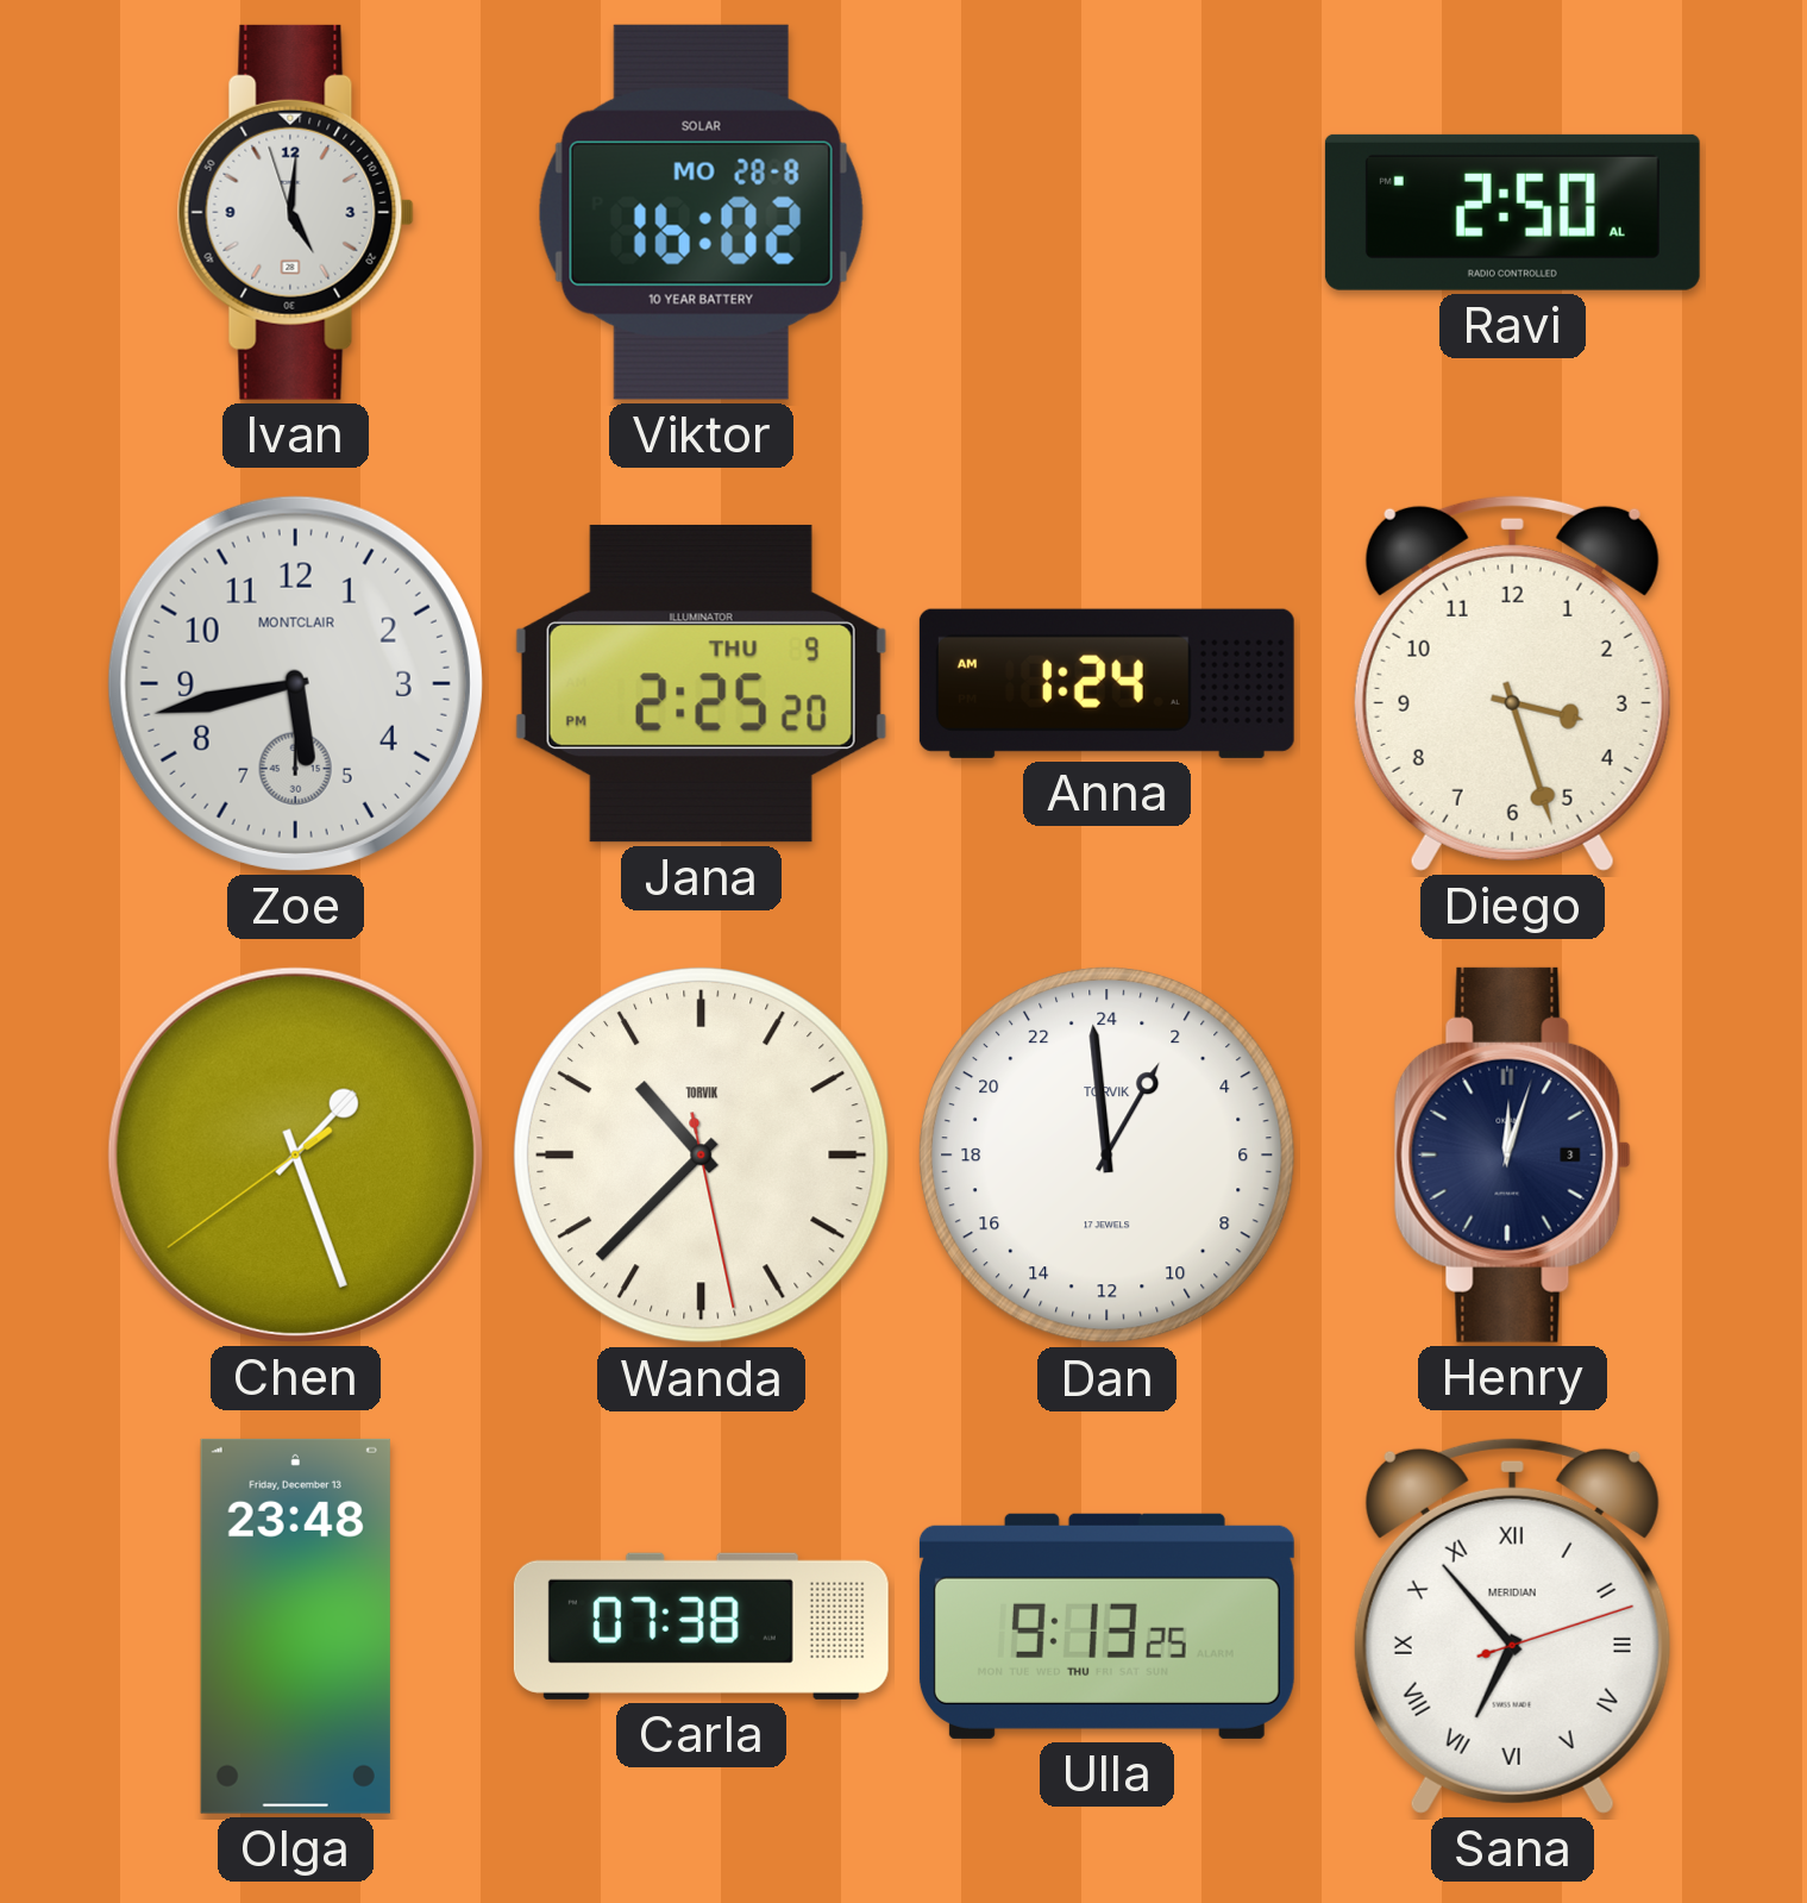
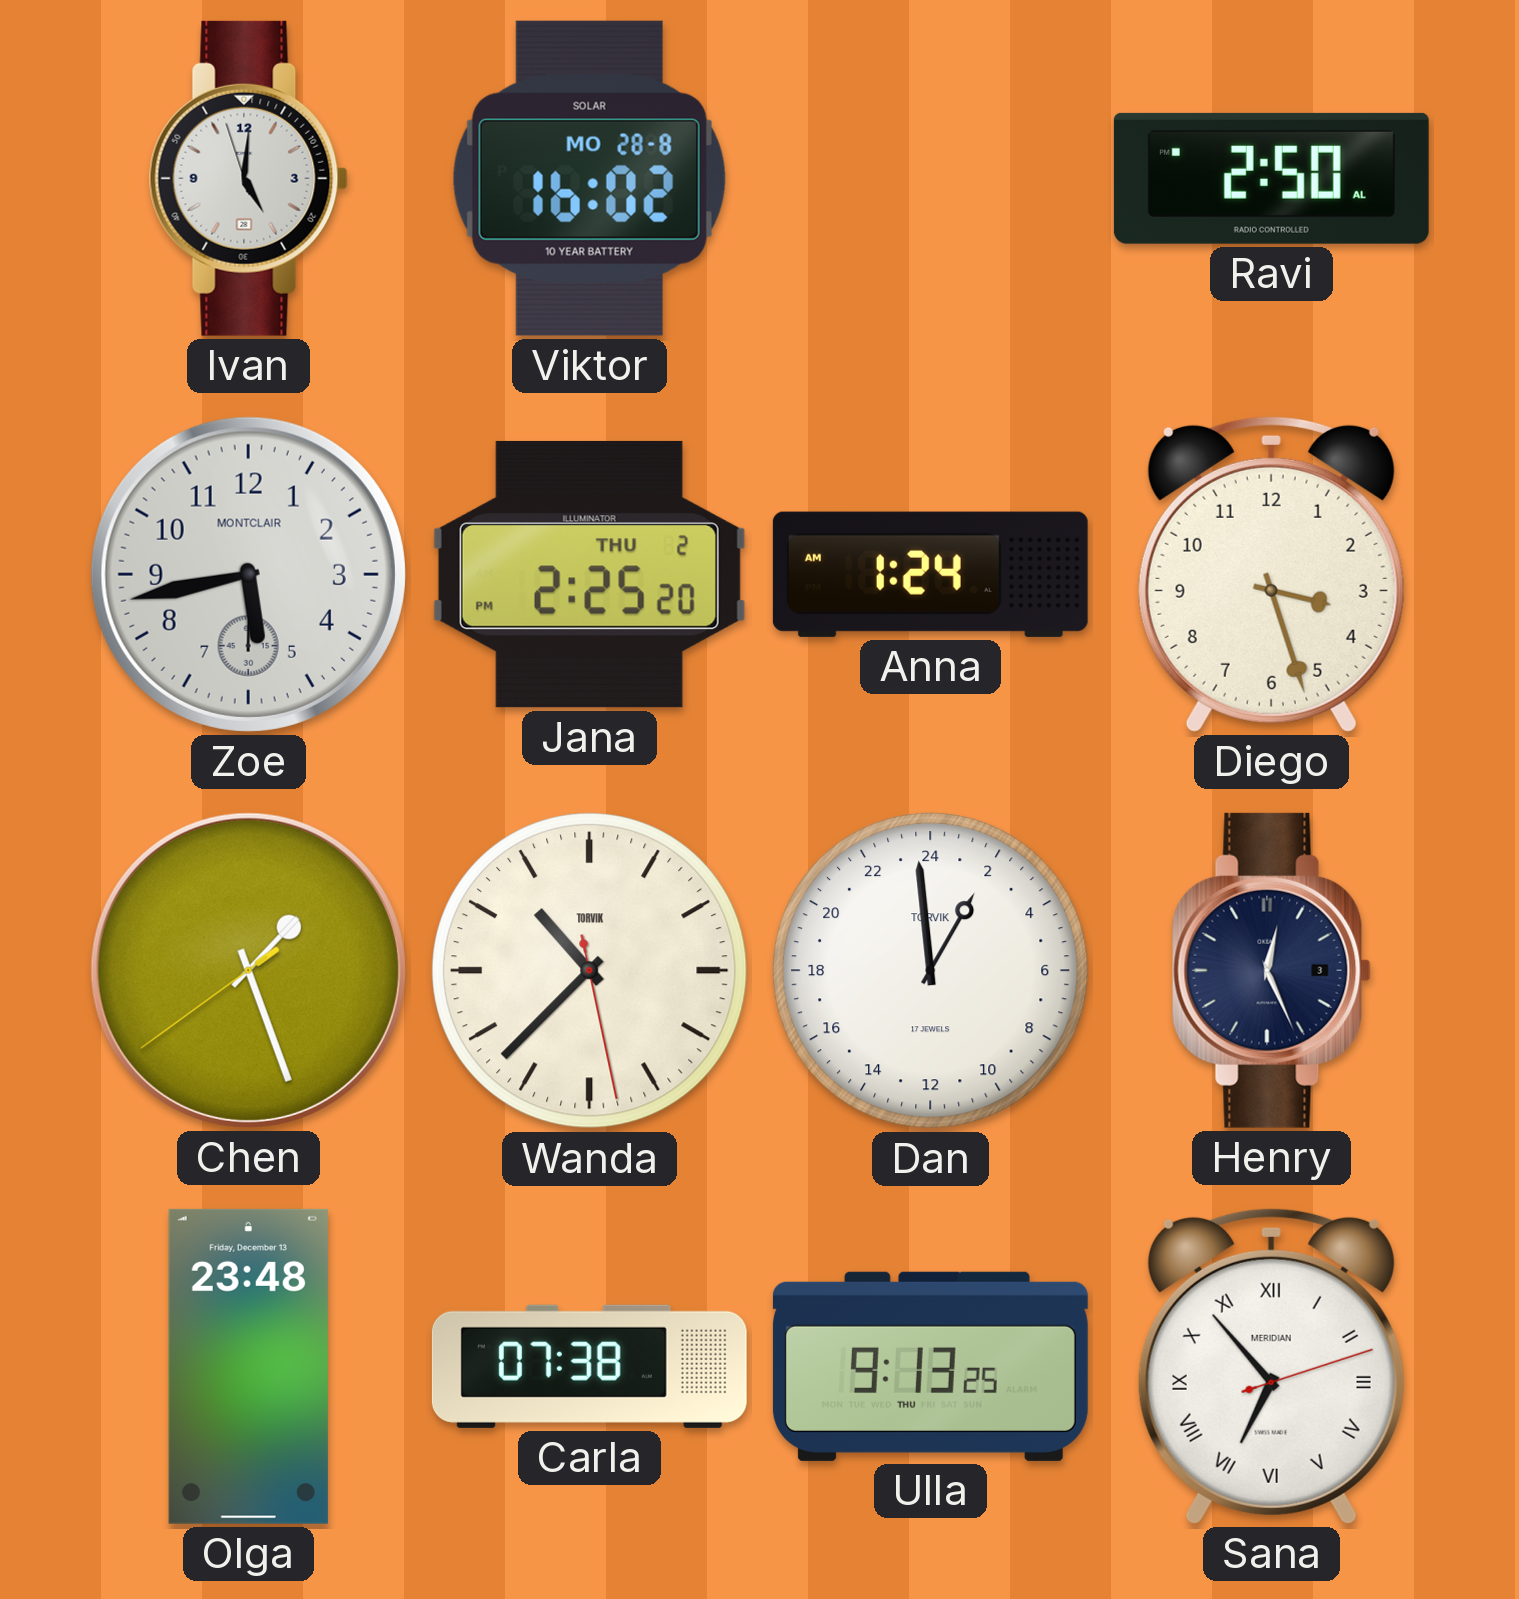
Jana date: THU 9 -> THU 2 (589, 574)
Henry: 12:03 -> 12:26 (1271, 970)
